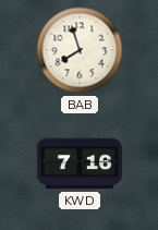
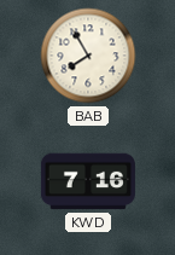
BAB: 7:57 -> 7:55 (88, 56)
